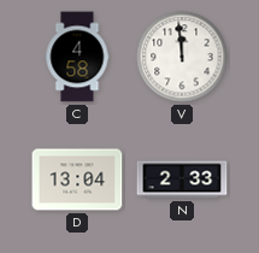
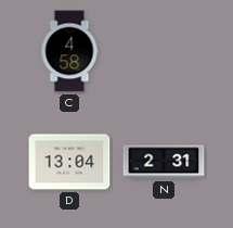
V: 11:59 -> none (182, 57)
N: 2:33 -> 2:31 (164, 162)
